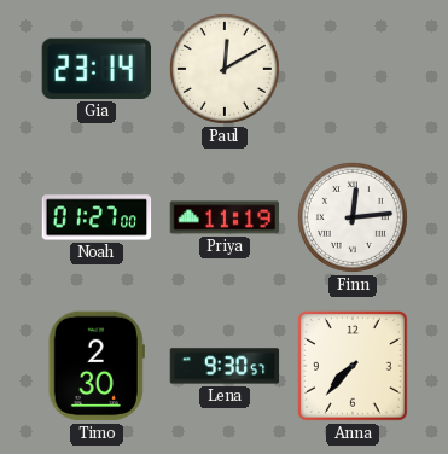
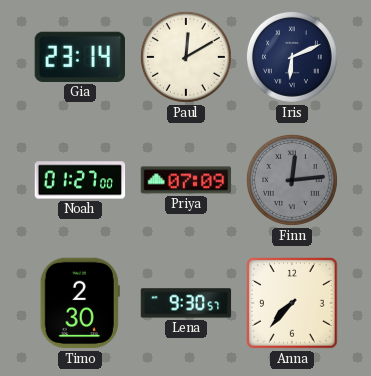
Iris: none -> 6:11 (292, 57)
Priya: 11:19 -> 07:09 (186, 180)
Finn dial: white -> grey (292, 180)
